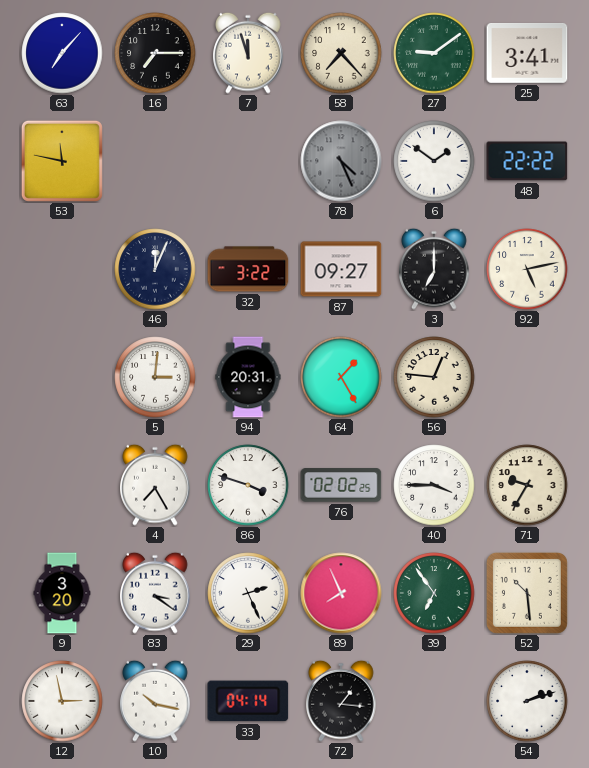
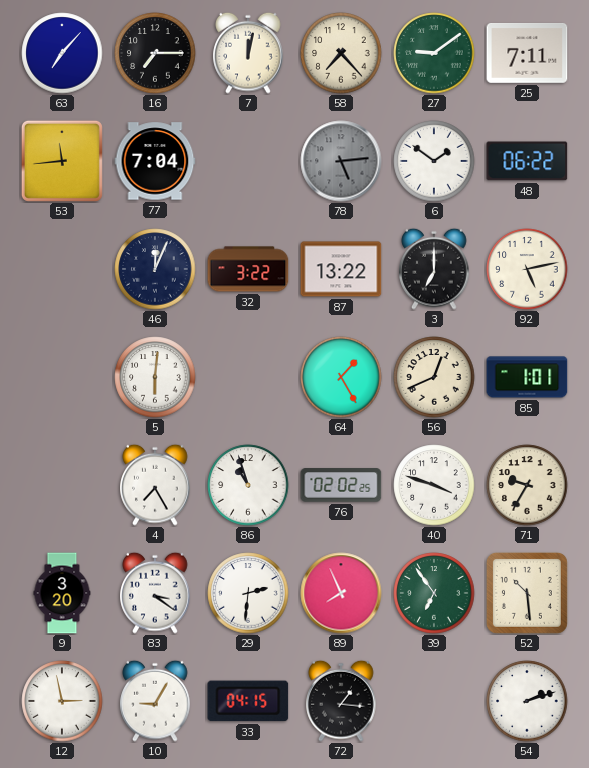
7: 11:57 -> 12:02 (248, 53)
25: 3:41 -> 7:11 (527, 53)
53: 11:47 -> 11:44 (62, 161)
77: none -> 7:04 (155, 161)
78: 4:26 -> 5:14 (341, 161)
48: 22:22 -> 06:22 (527, 161)
87: 09:27 -> 13:22 (341, 269)
5: 3:01 -> 6:01 (155, 377)
94: 20:31 -> none (248, 377)
56: 12:46 -> 12:41 (434, 377)
85: none -> 1:01 (527, 377)
86: 3:48 -> 10:57 (248, 485)
40: 3:45 -> 3:48 (434, 485)
29: 2:26 -> 2:31 (248, 593)
10: 10:17 -> 9:05 (155, 701)
33: 04:14 -> 04:15 (248, 701)
